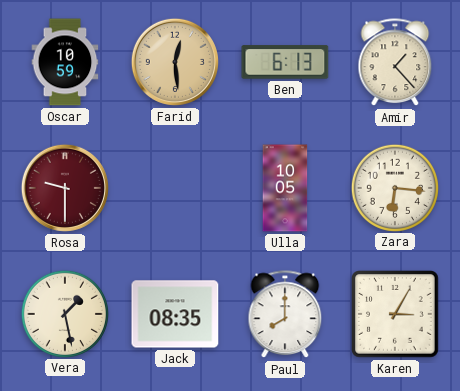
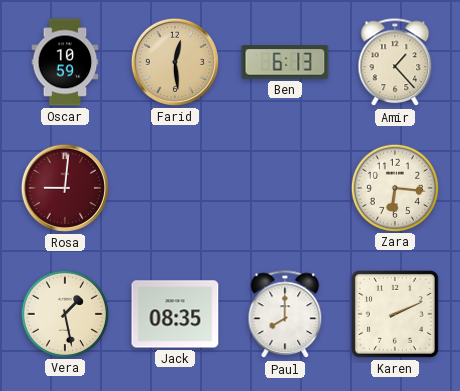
Rosa: 9:30 -> 9:01 (65, 188)
Ulla: 10:05 -> none (285, 188)
Karen: 3:05 -> 2:11 (396, 315)
